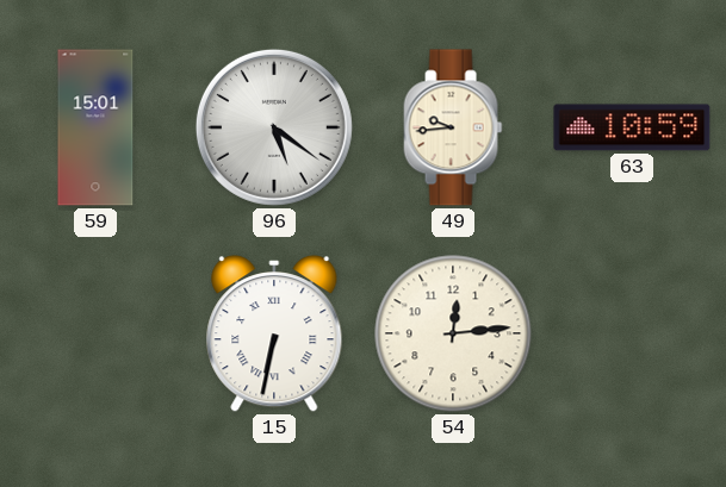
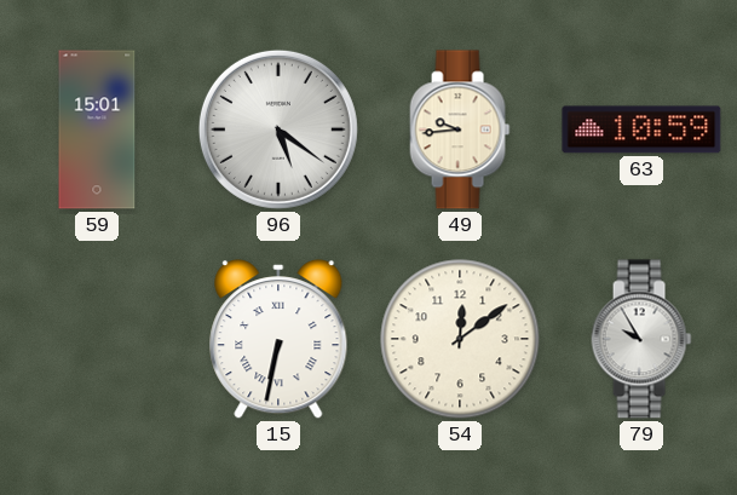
54: 12:14 -> 12:09 (460, 339)
79: none -> 9:55 (641, 339)
